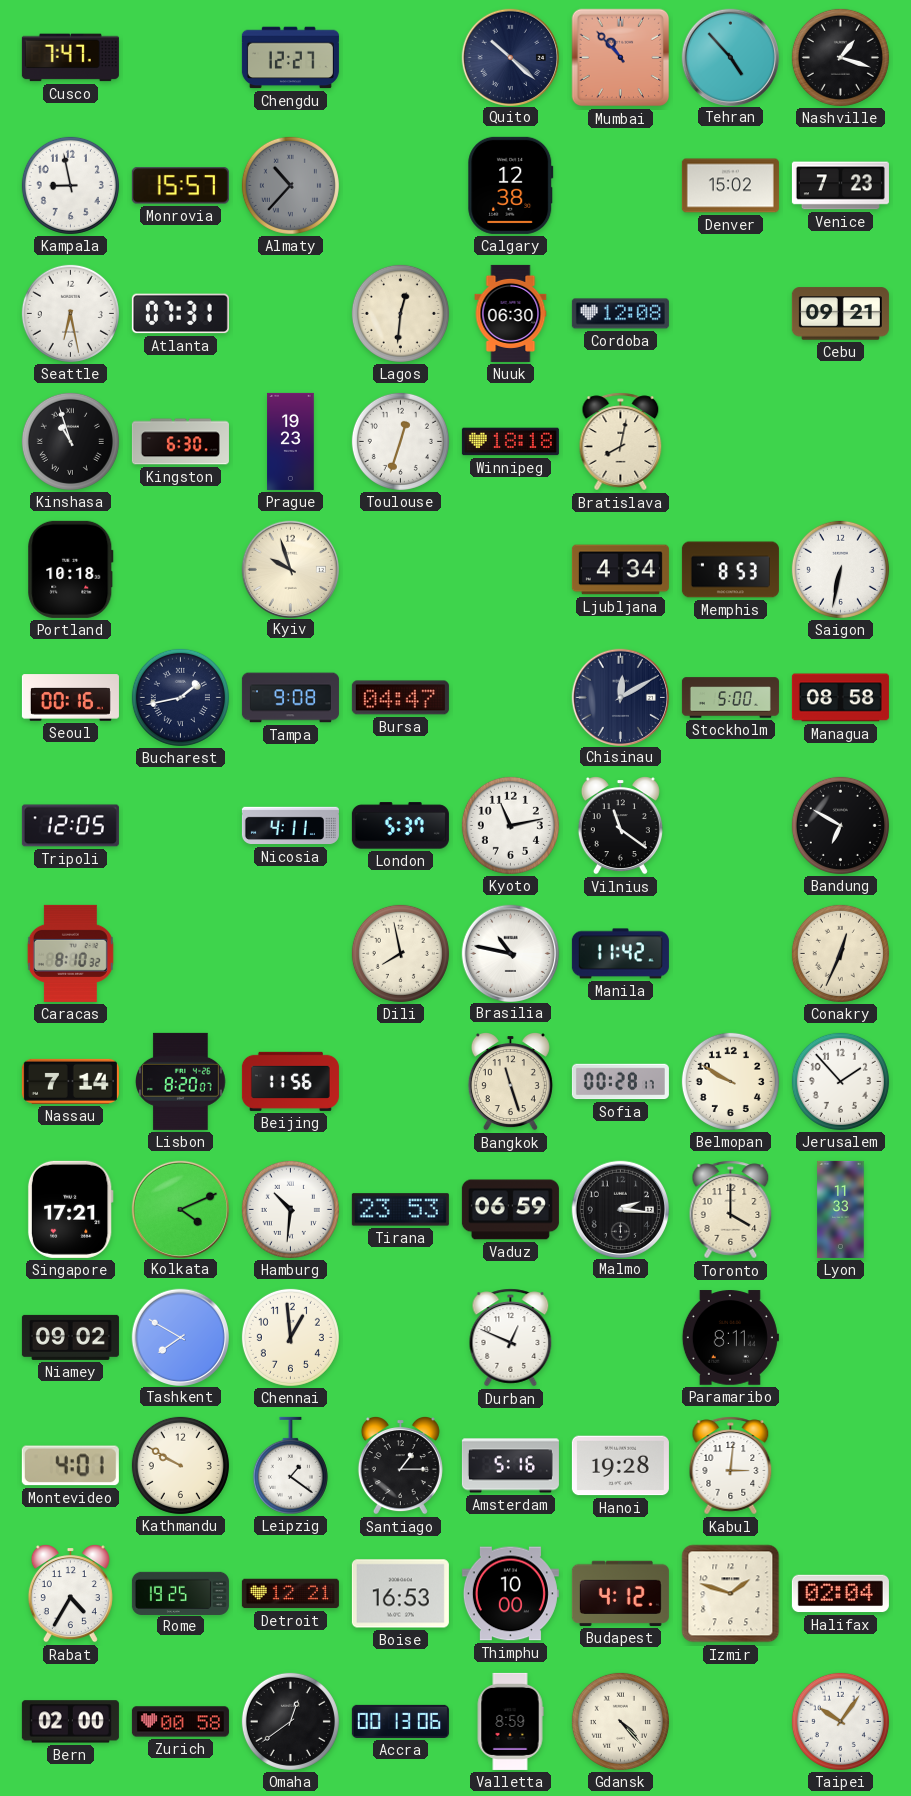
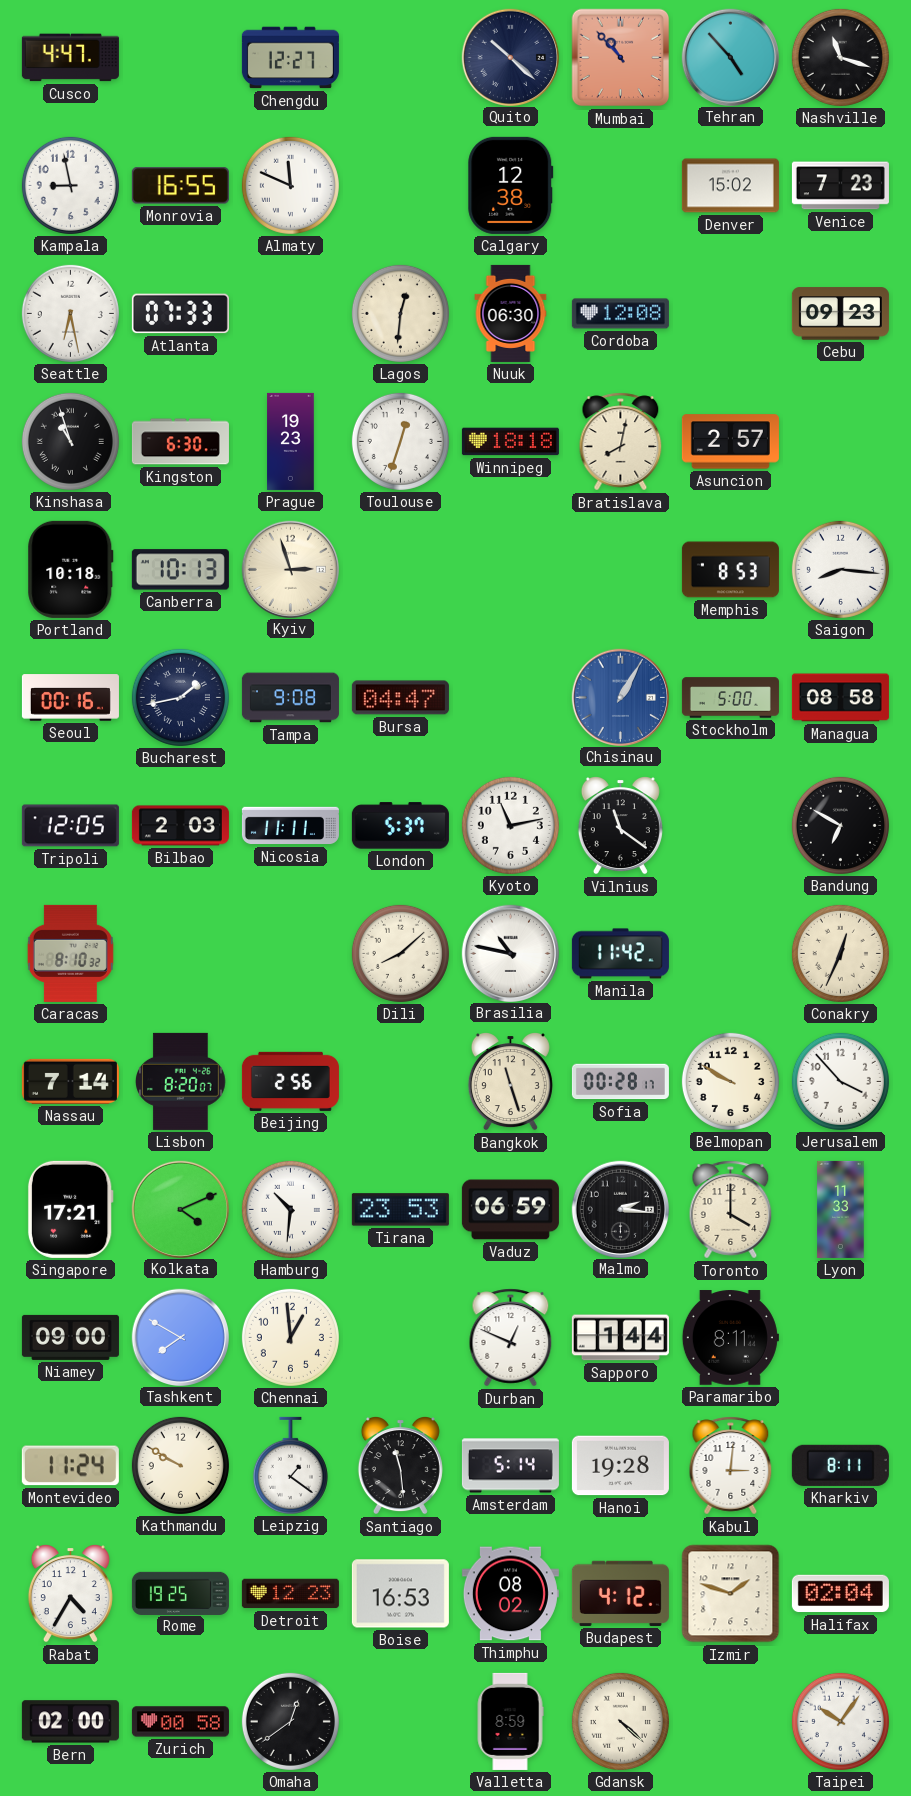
Cusco: 7:47 -> 4:47 (70, 58)
Nashville: 1:18 -> 11:18 (840, 57)
Monrovia: 15:57 -> 16:55 (180, 186)
Almaty: 10:37 -> 11:49 (290, 185)
Almaty dial: grey -> white (290, 185)
Atlanta: 07:31 -> 07:33 (180, 314)
Cebu: 09:21 -> 09:23 (840, 314)
Asuncion: none -> 2:57 (730, 442)
Canberra: none -> 10:13 (180, 570)
Kyiv: 9:57 -> 2:57 (290, 569)
Ljubljana: 4:34 -> none (620, 570)
Saigon: 6:32 -> 8:16 (840, 569)
Chisinau: 12:10 -> 1:05 (620, 697)
Chisinau dial: navy -> blue (620, 697)
Bilbao: none -> 2:03 (180, 826)
Nicosia: 4:11 -> 11:11 (290, 826)
Dili: 7:58 -> 8:08 (400, 953)
Beijing: 11:56 -> 2:56 (290, 1081)
Jerusalem: 1:53 -> 3:53 (840, 1081)
Niamey: 09:02 -> 09:00 (70, 1337)
Sapporo: none -> 1:44 (620, 1338)
Montevideo: 4:01 -> 11:24 (70, 1466)
Santiago: 1:15 -> 11:29 (400, 1466)
Amsterdam: 5:16 -> 5:14 (510, 1466)
Kharkiv: none -> 8:11 (840, 1465)
Detroit: 12:21 -> 12:23 (290, 1594)
Thimphu: 10:00 -> 08:02 (510, 1594)
Accra: 00:13 -> none (400, 1721)
Gdansk: 4:23 -> 4:22 (620, 1721)
